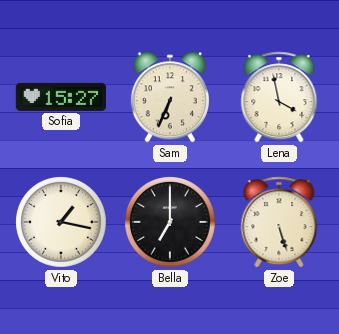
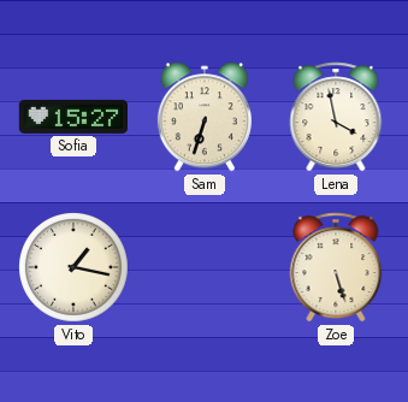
Sam: 6:34 -> 6:33 (205, 117)
Bella: 7:00 -> none (171, 223)
